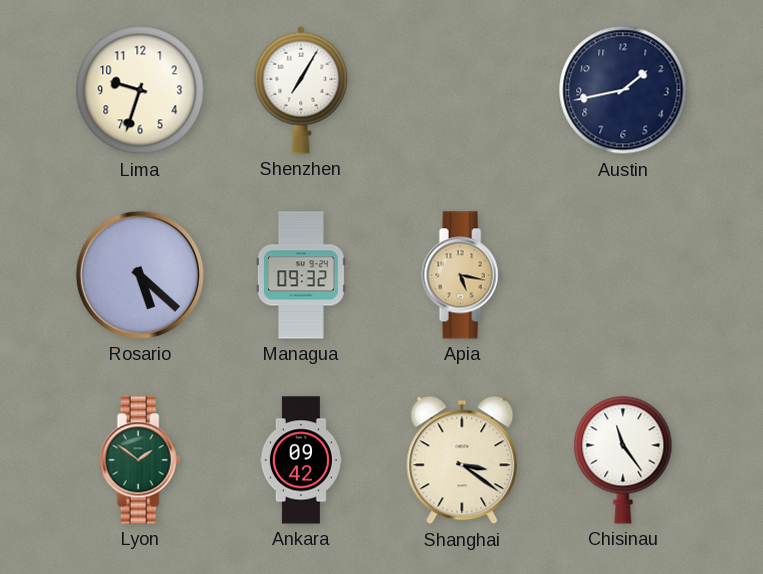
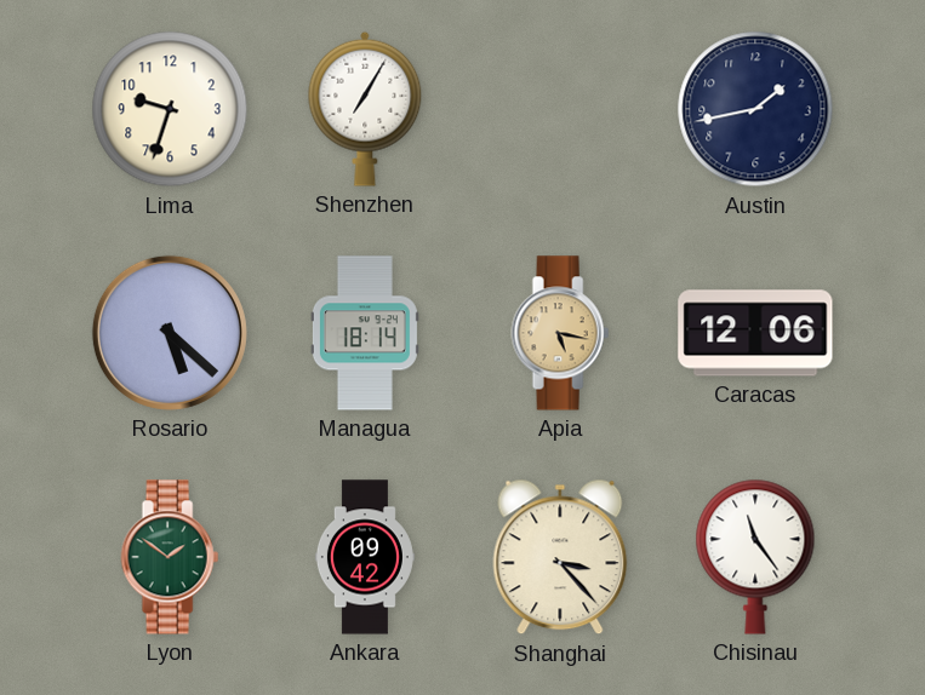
Managua: 09:32 -> 18:14 (365, 333)
Caracas: none -> 12:06 (755, 333)
Shanghai: 3:21 -> 3:23 (560, 557)
